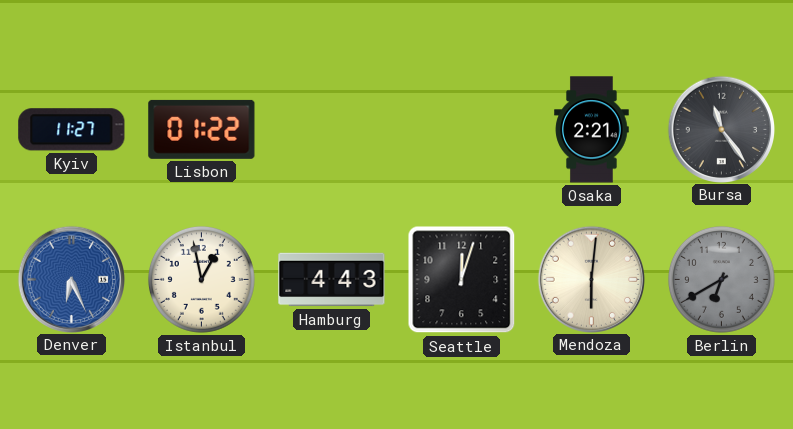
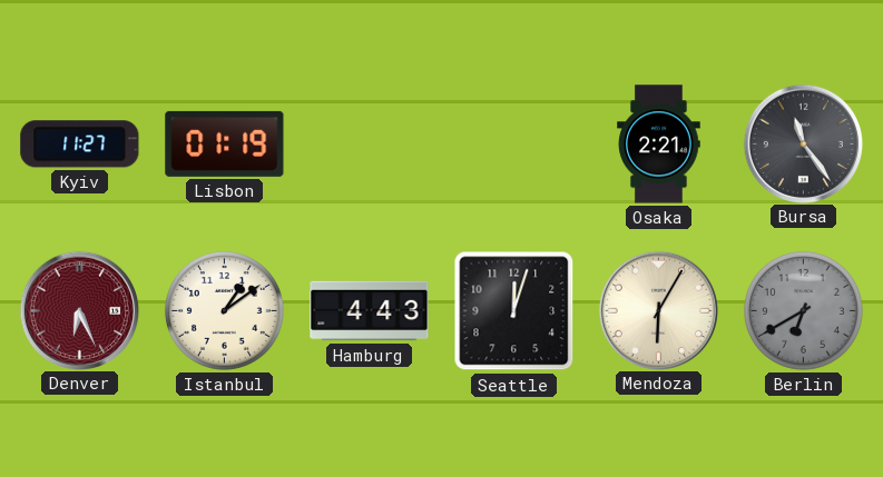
Lisbon: 01:22 -> 01:19 (225, 143)
Denver dial: blue -> burgundy (79, 310)
Istanbul: 12:58 -> 1:09 (224, 310)
Mendoza: 6:01 -> 6:05 (658, 310)
